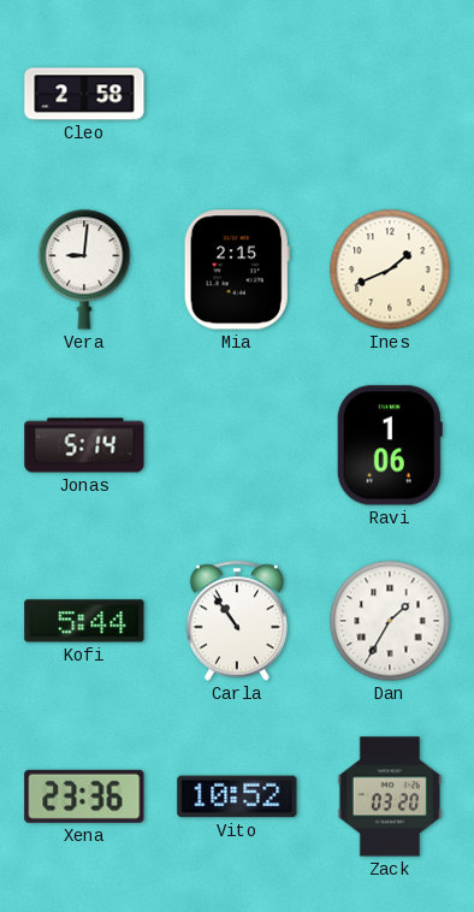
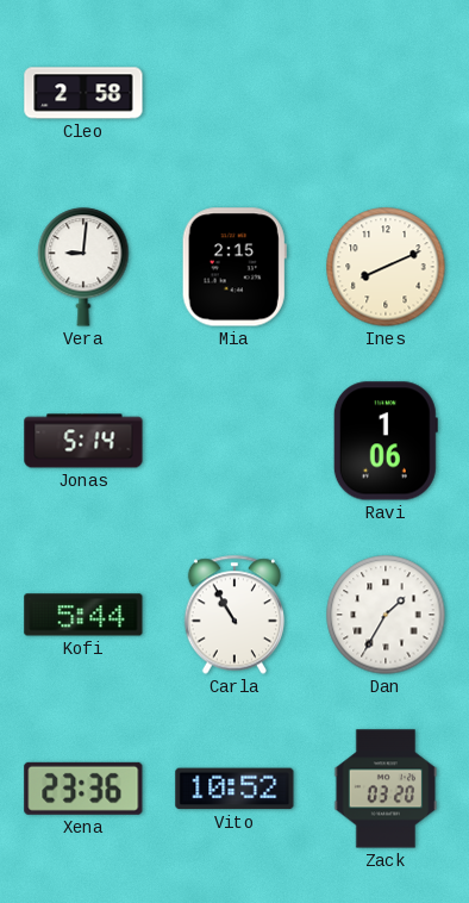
Ines: 1:41 -> 8:11 (386, 267)
Carla: 10:54 -> 10:55 (233, 615)
